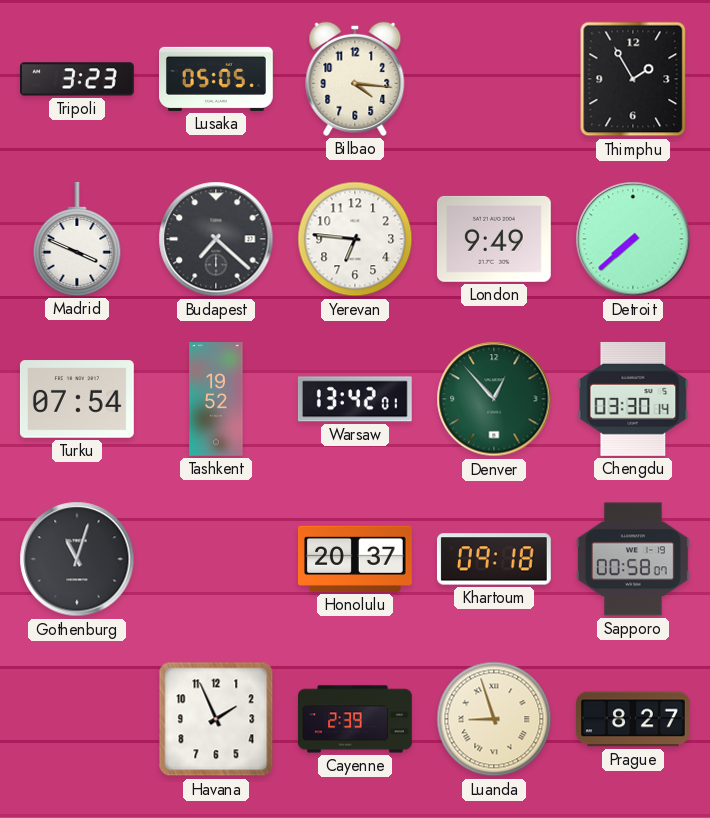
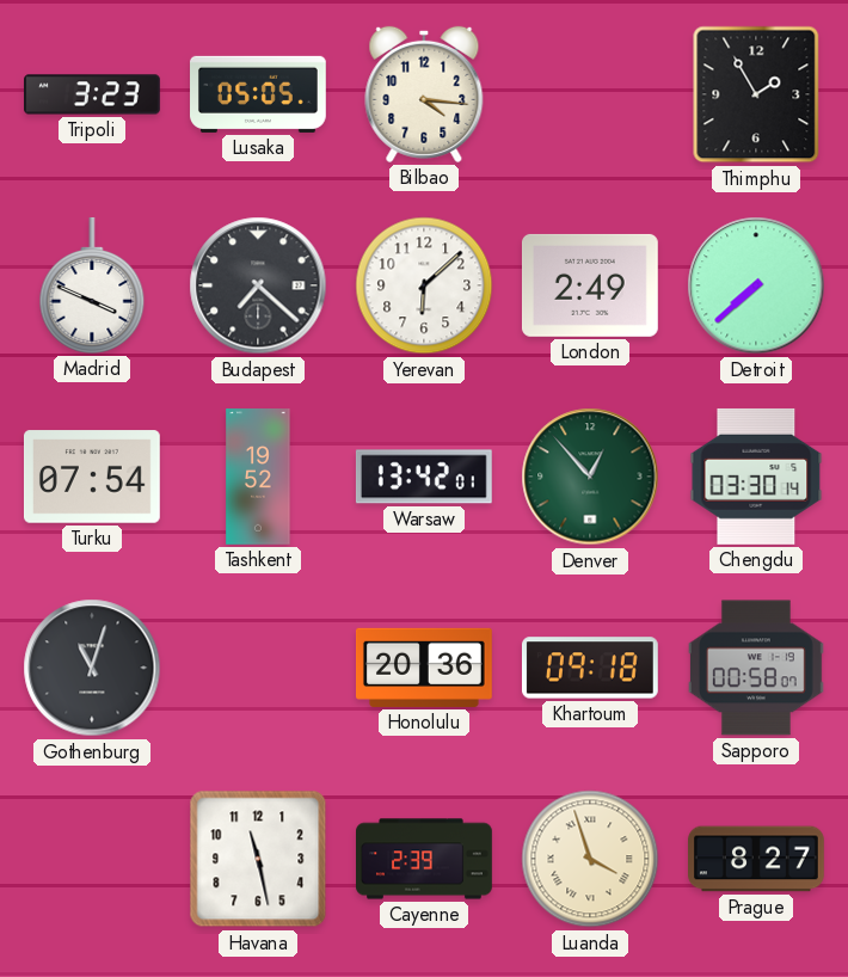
Yerevan: 6:46 -> 6:08 (424, 285)
London: 9:49 -> 2:49 (590, 285)
Honolulu: 20:37 -> 20:36 (425, 668)
Havana: 1:56 -> 11:28 (258, 859)
Luanda: 8:57 -> 3:57 (590, 859)
